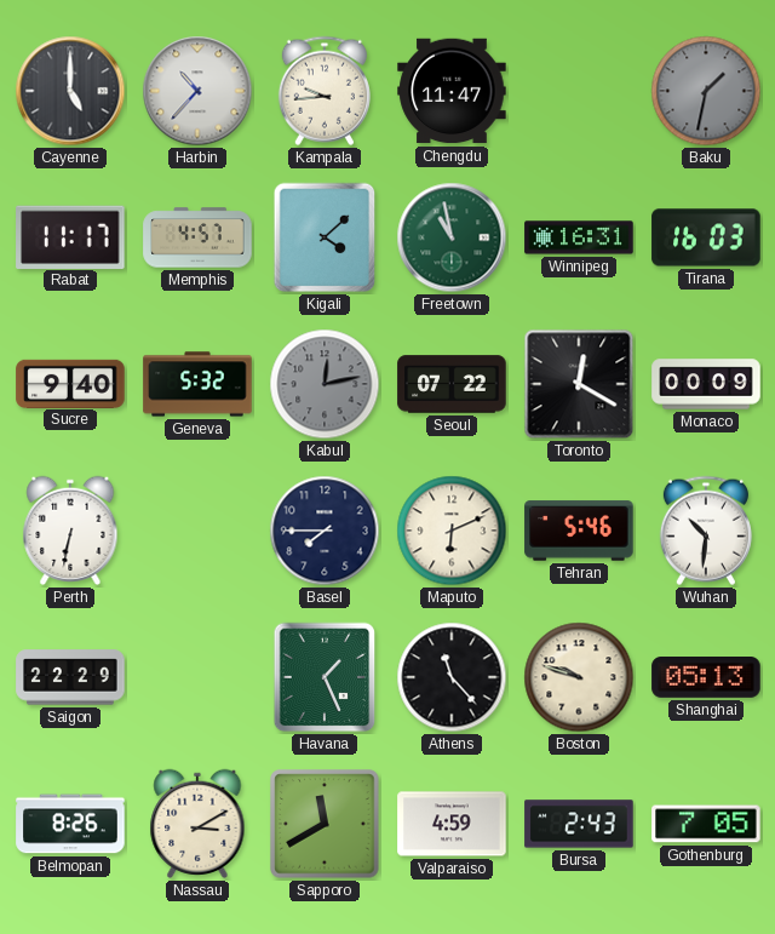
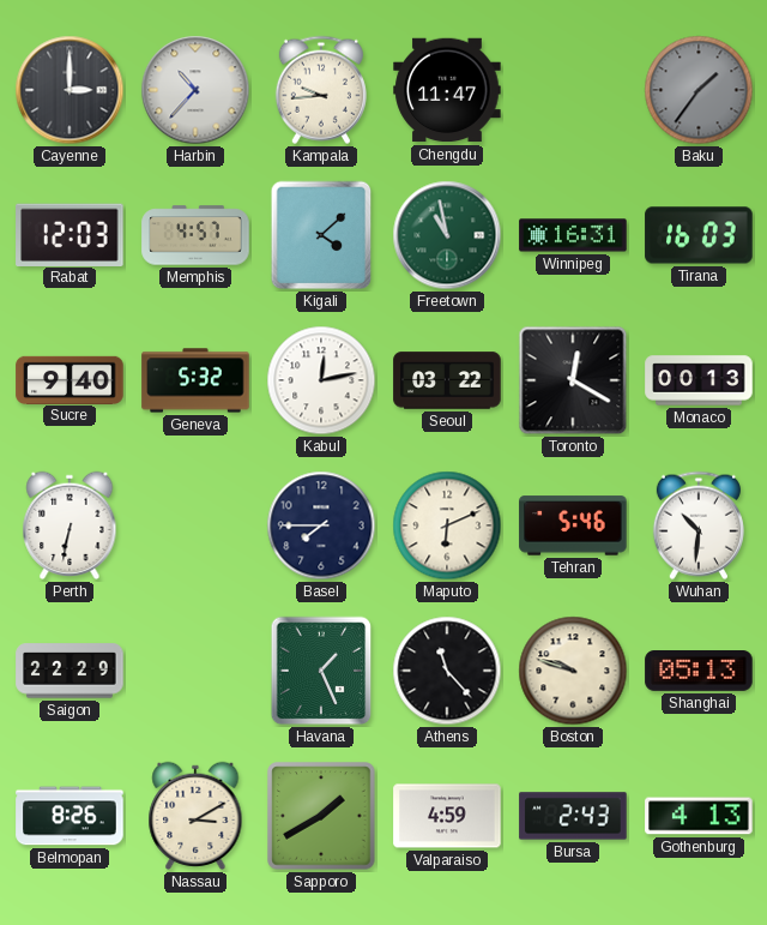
Cayenne: 5:00 -> 3:00 (70, 90)
Baku: 1:32 -> 1:36 (699, 90)
Rabat: 11:17 -> 12:03 (70, 234)
Kabul dial: grey -> white (321, 380)
Seoul: 07:22 -> 03:22 (447, 380)
Monaco: 00:09 -> 00:13 (699, 380)
Sapporo: 11:40 -> 1:40 (321, 816)
Gothenburg: 7:05 -> 4:13 (699, 816)
